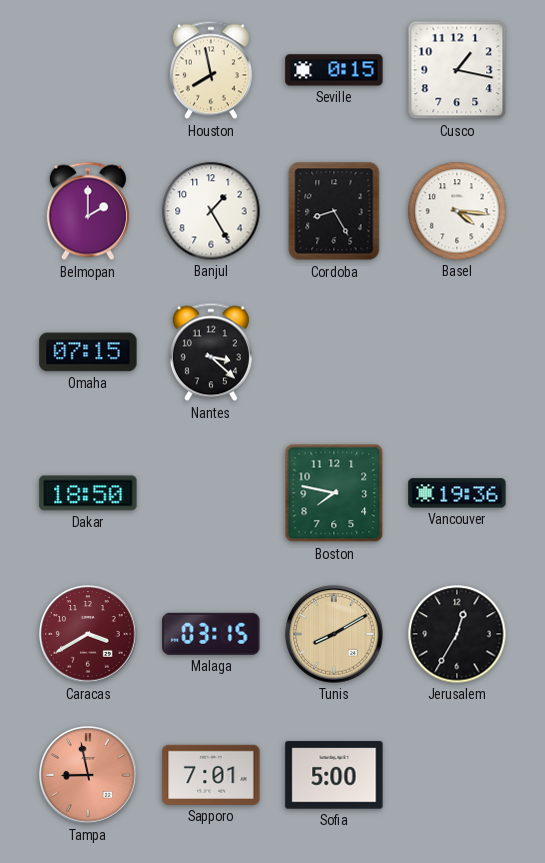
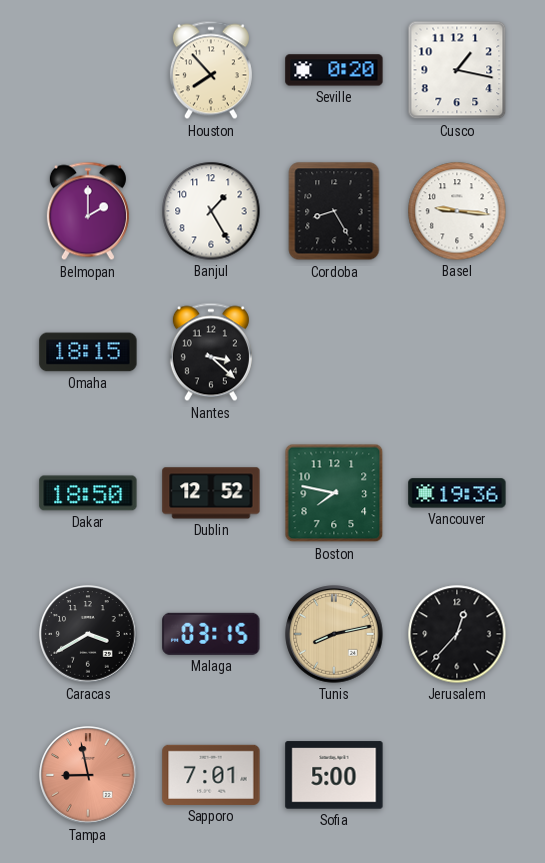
Houston: 7:58 -> 7:53 (211, 70)
Seville: 0:15 -> 0:20 (334, 70)
Basel: 4:16 -> 9:16 (457, 211)
Omaha: 07:15 -> 18:15 (88, 352)
Dublin: none -> 12:52 (211, 493)
Caracas dial: burgundy -> black (88, 634)
Tunis: 8:10 -> 8:13 (334, 634)
Jerusalem: 12:35 -> 12:37 (457, 634)
